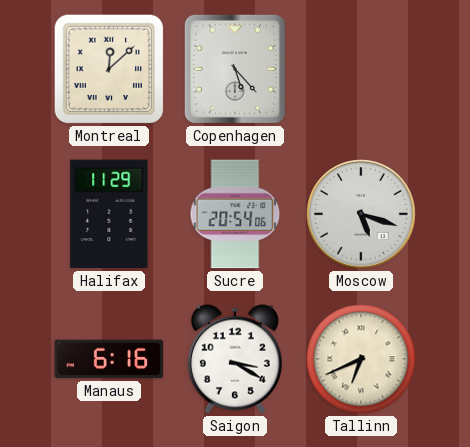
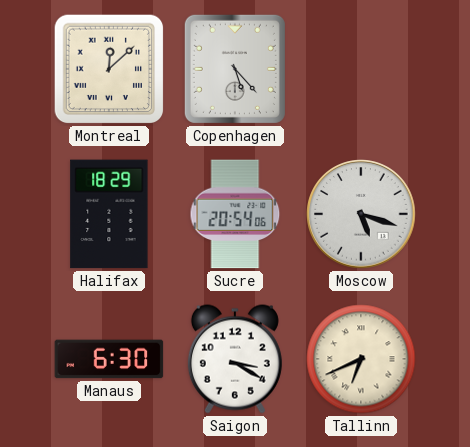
Halifax: 11:29 -> 18:29 (109, 214)
Manaus: 6:16 -> 6:30 (109, 359)
